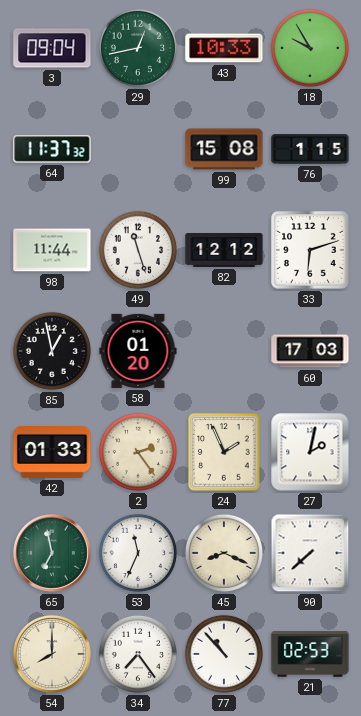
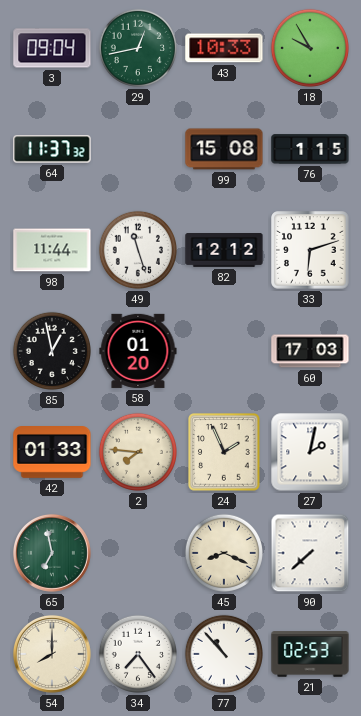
2: 2:24 -> 7:46 (138, 452)
53: 11:34 -> none (138, 553)
